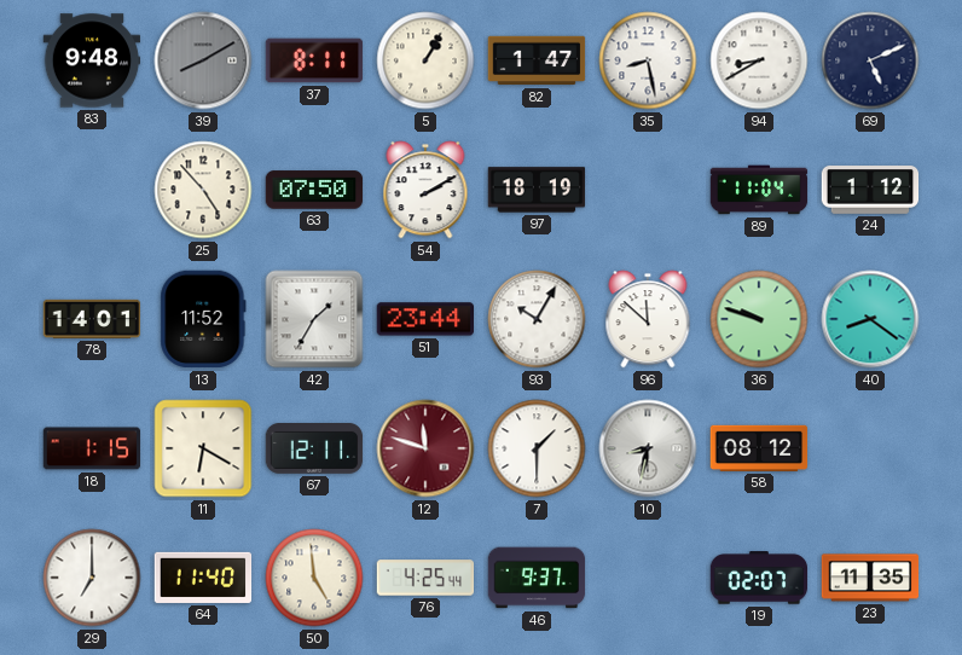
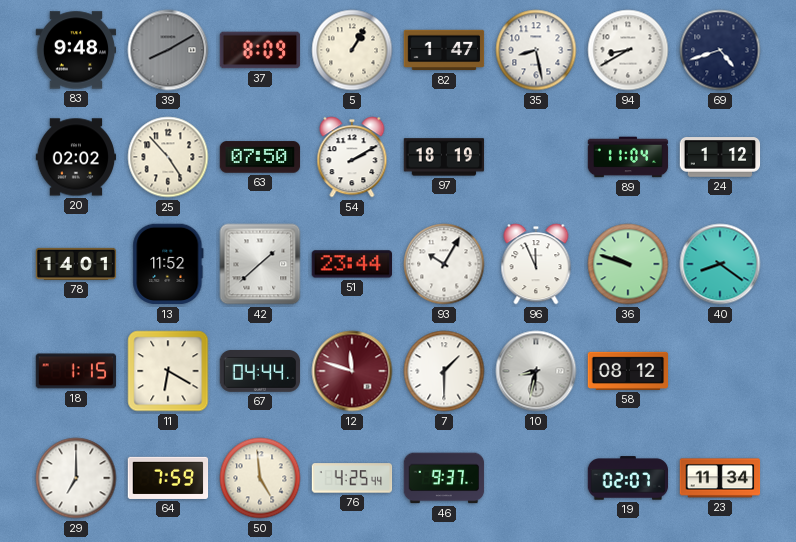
37: 8:11 -> 8:09 (260, 50)
69: 5:11 -> 4:42 (720, 50)
20: none -> 02:02 (76, 157)
42: 1:35 -> 1:38 (260, 264)
96: 11:52 -> 11:56 (536, 264)
67: 12:11 -> 04:44 (260, 371)
64: 11:40 -> 7:59 (168, 478)
23: 11:35 -> 11:34 (720, 478)
